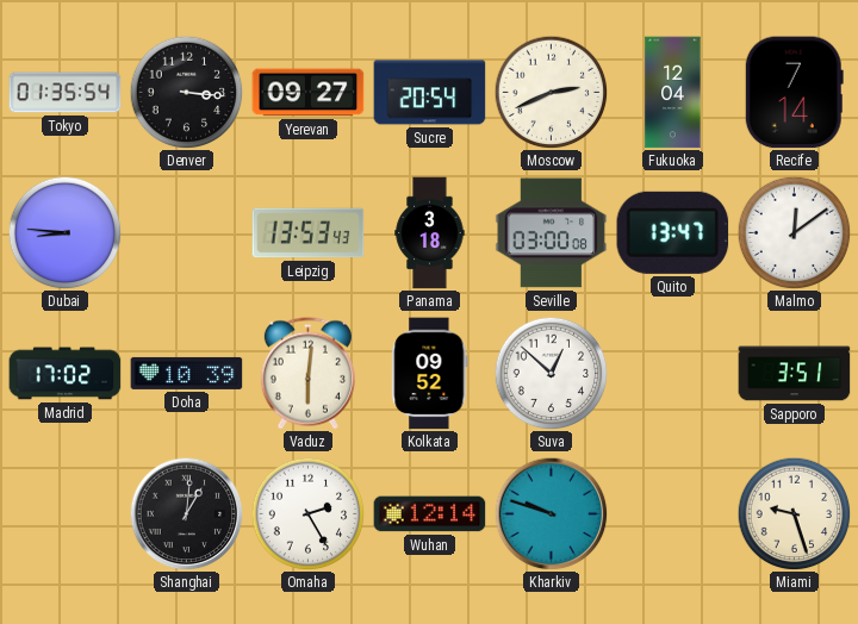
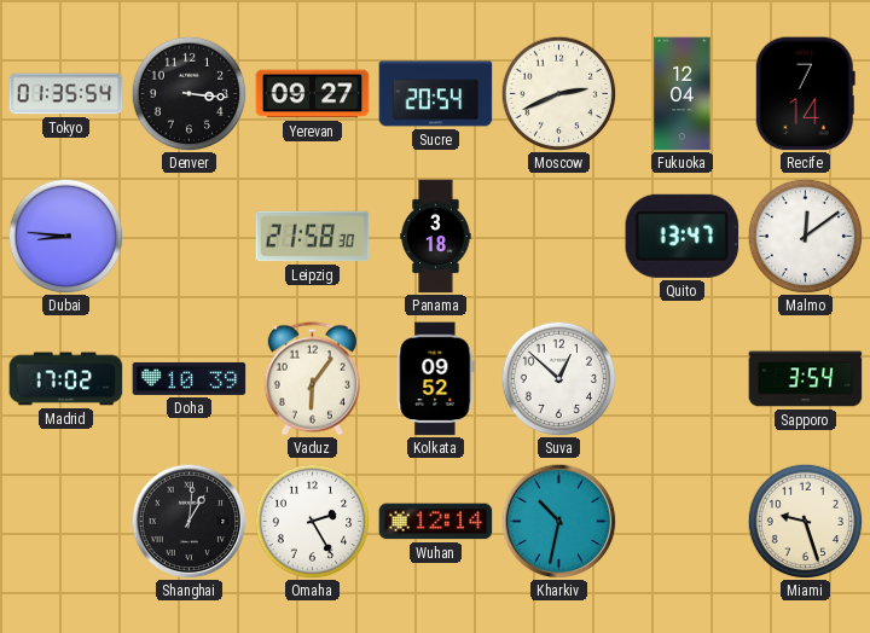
Leipzig: 13:53 -> 21:58 (313, 237)
Seville: 03:00 -> none (552, 233)
Vaduz: 6:01 -> 6:06 (312, 379)
Sapporo: 3:51 -> 3:54 (806, 379)
Kharkiv: 9:48 -> 10:32 (558, 521)
